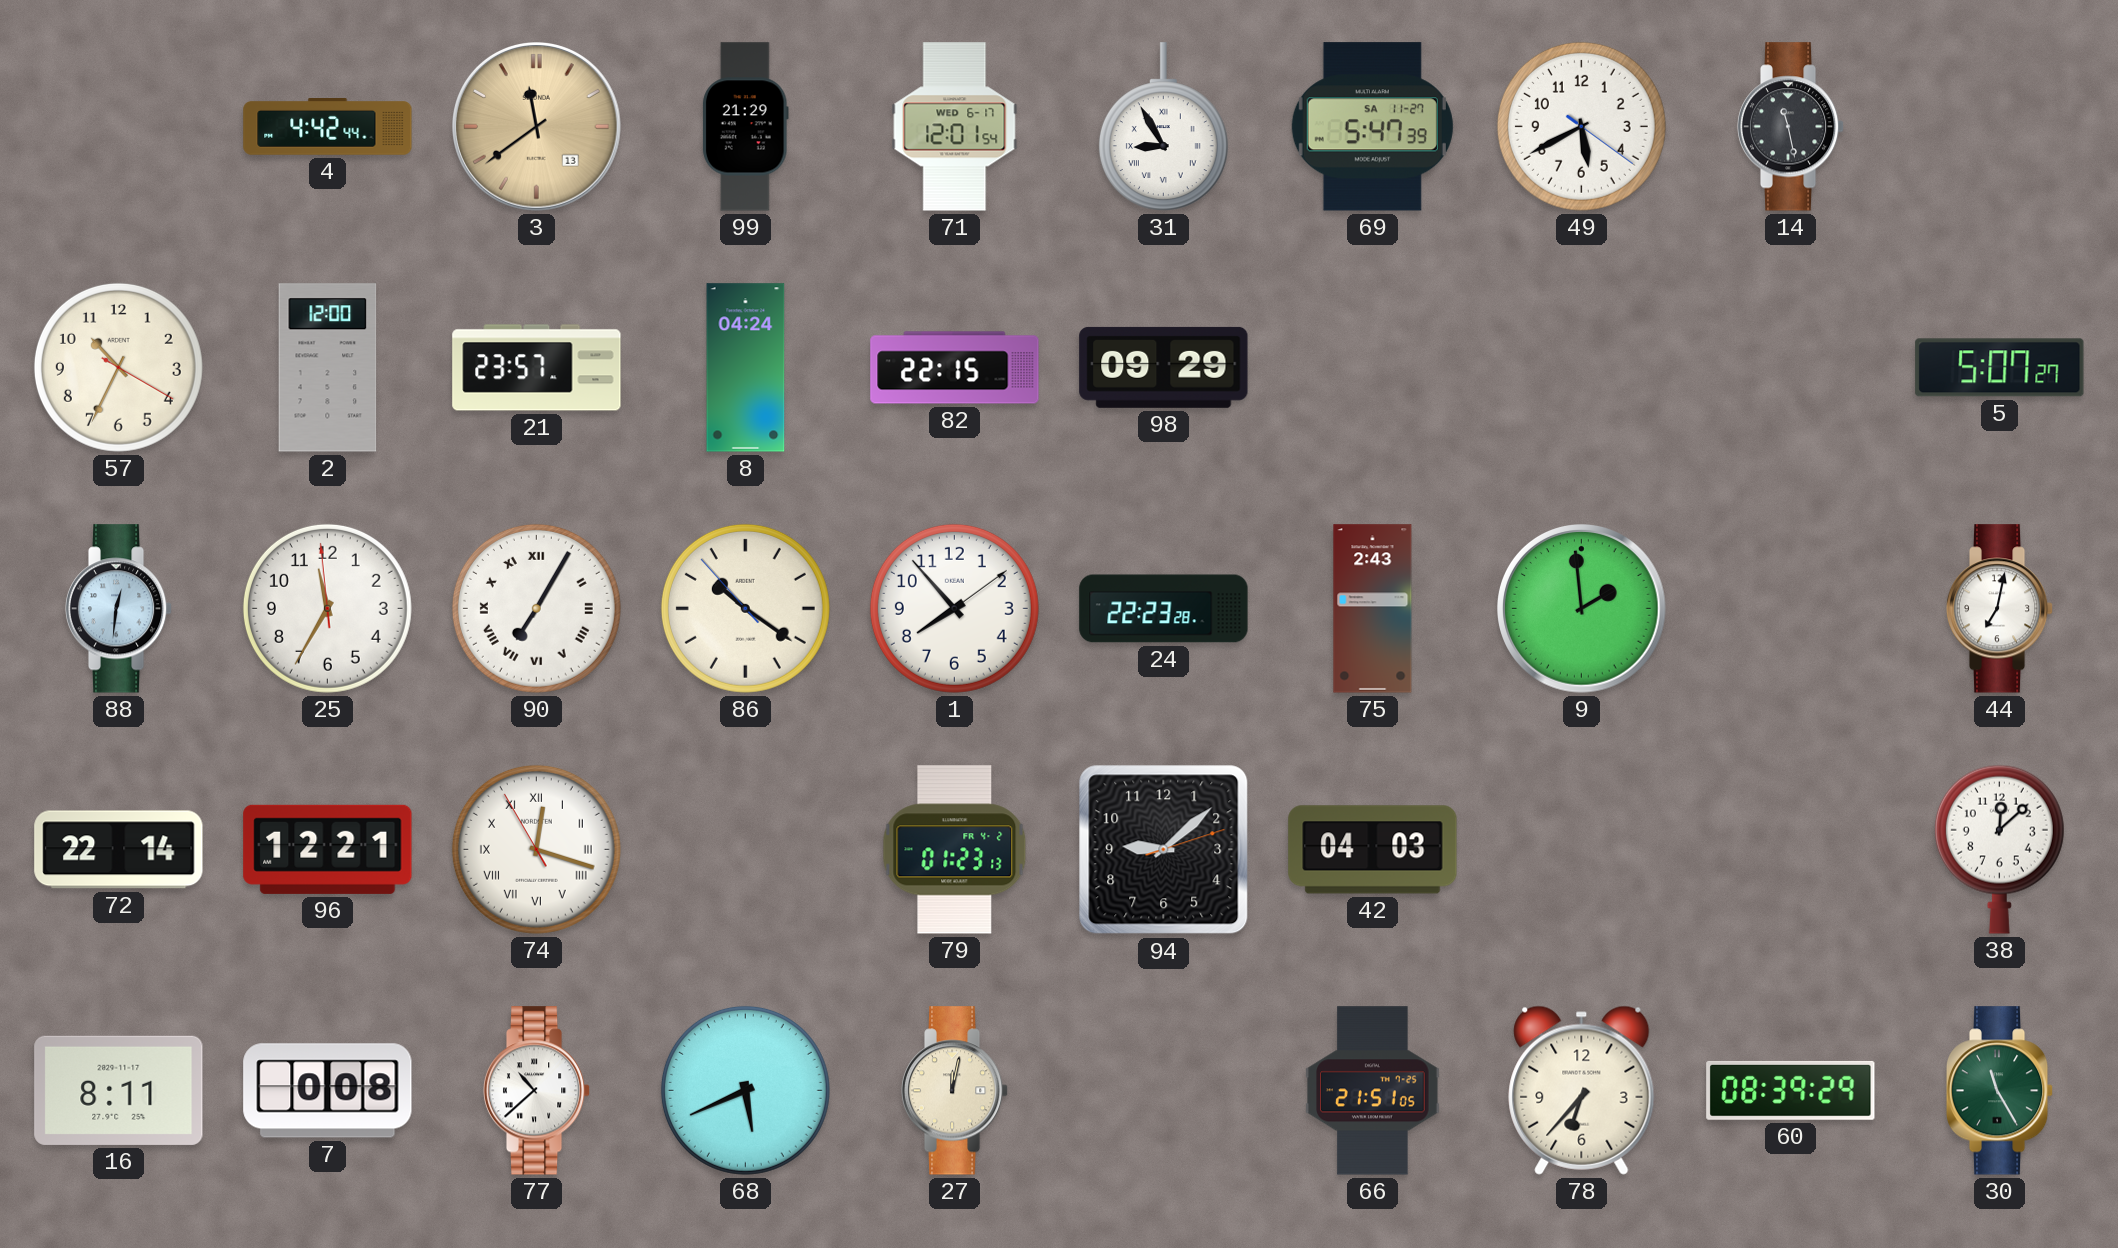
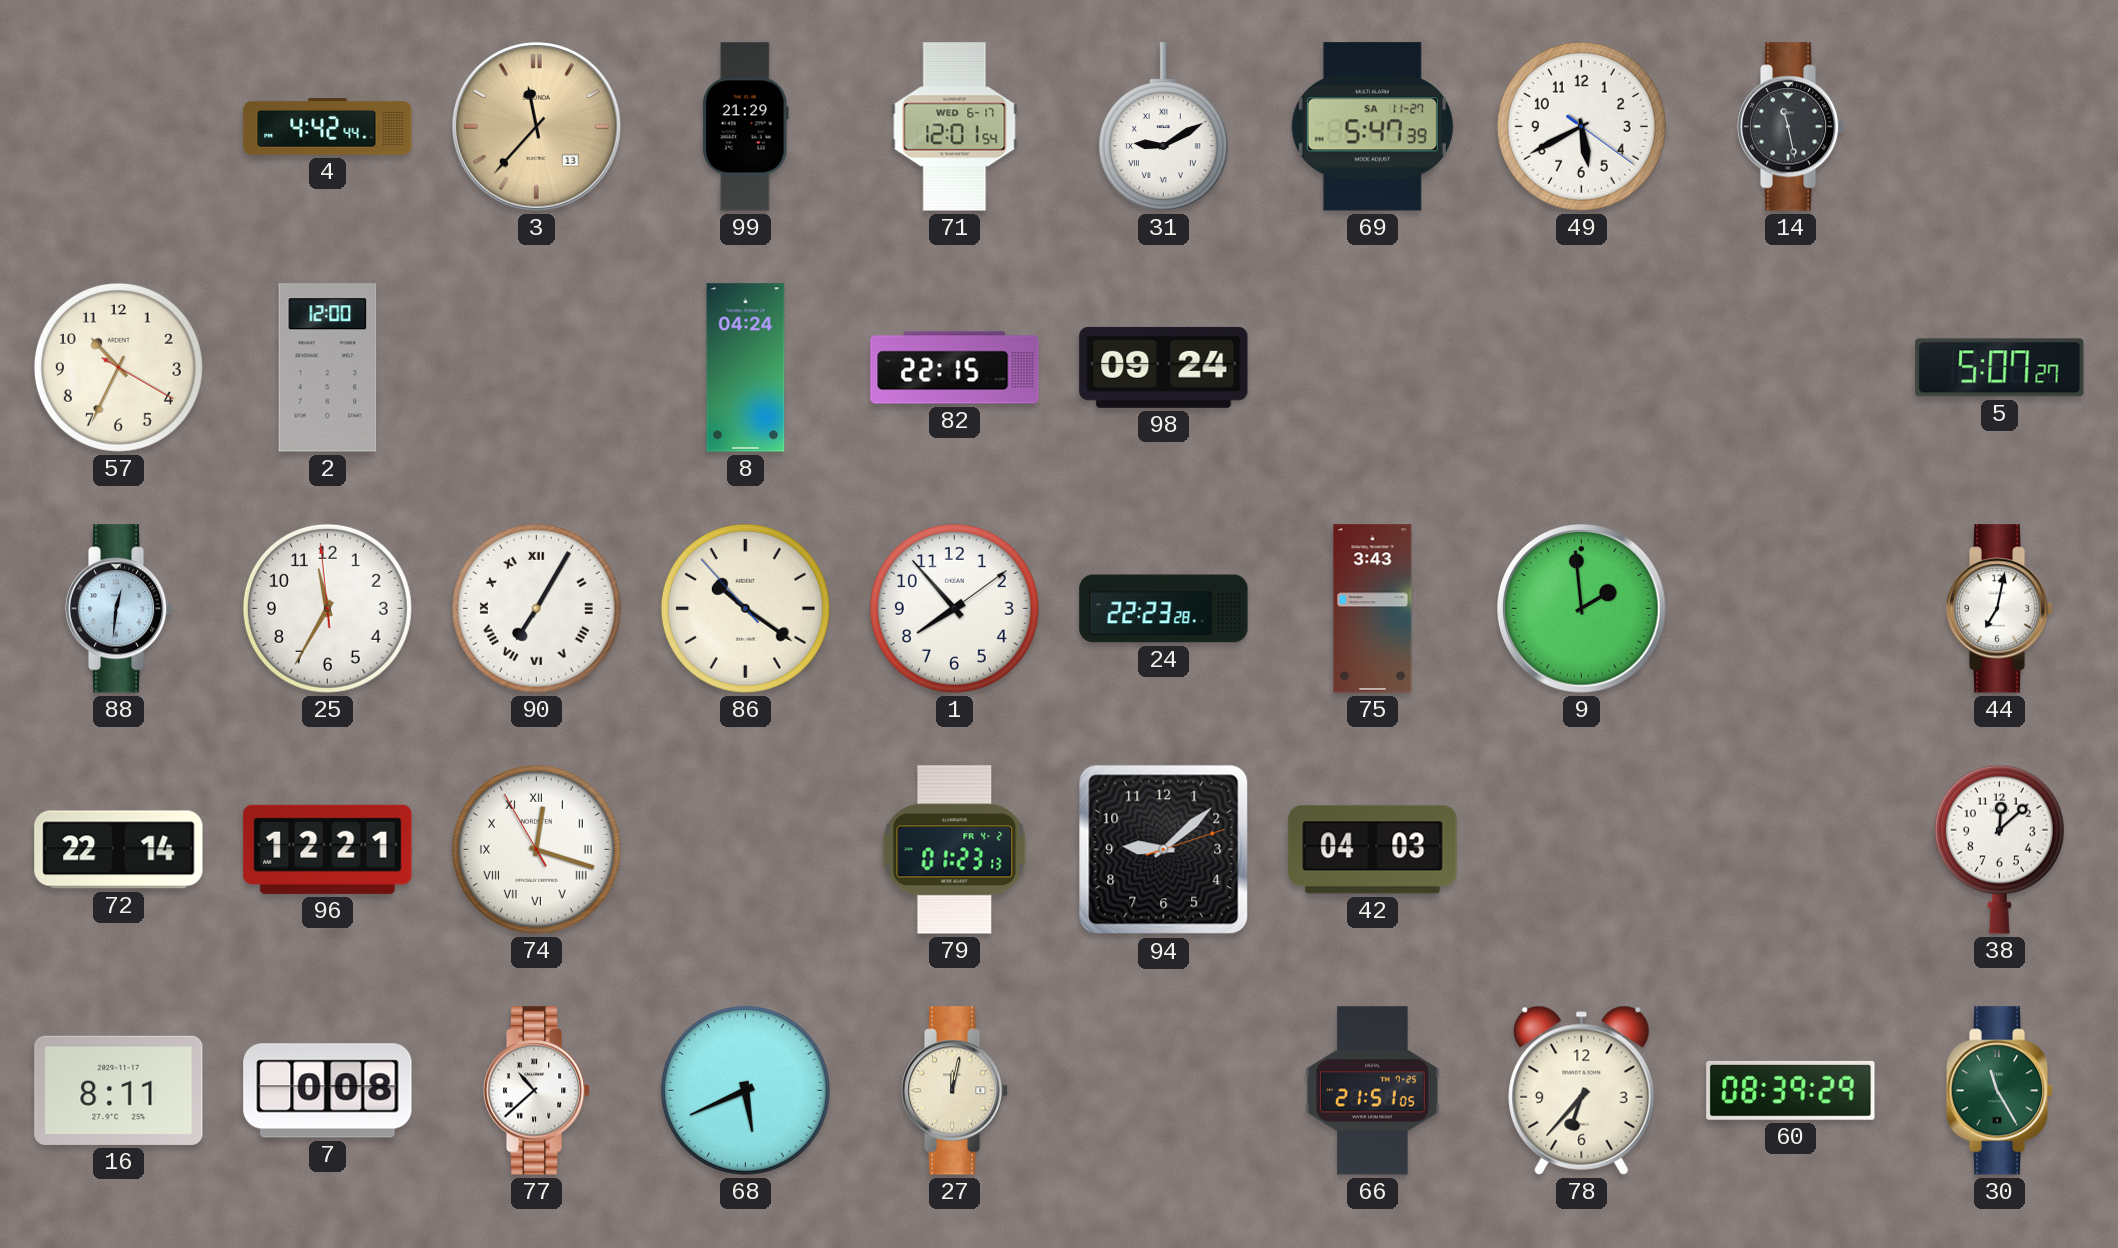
3: 11:39 -> 11:37 (537, 127)
31: 8:55 -> 9:10 (1163, 127)
21: 23:57 -> none (537, 368)
98: 09:29 -> 09:24 (1164, 367)
75: 2:43 -> 3:43 (1373, 609)
